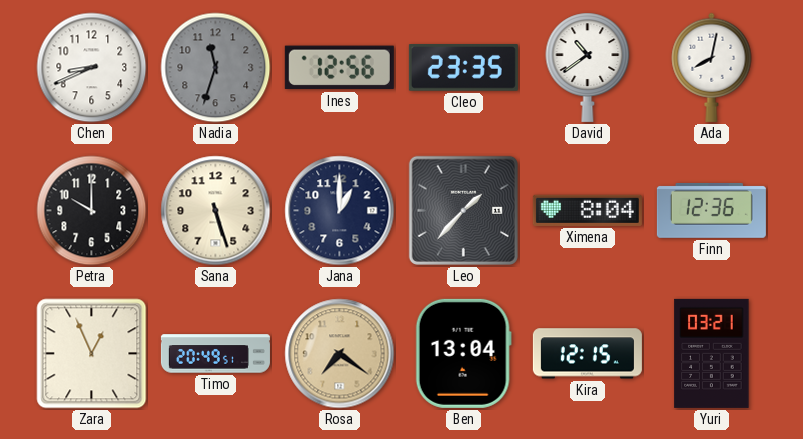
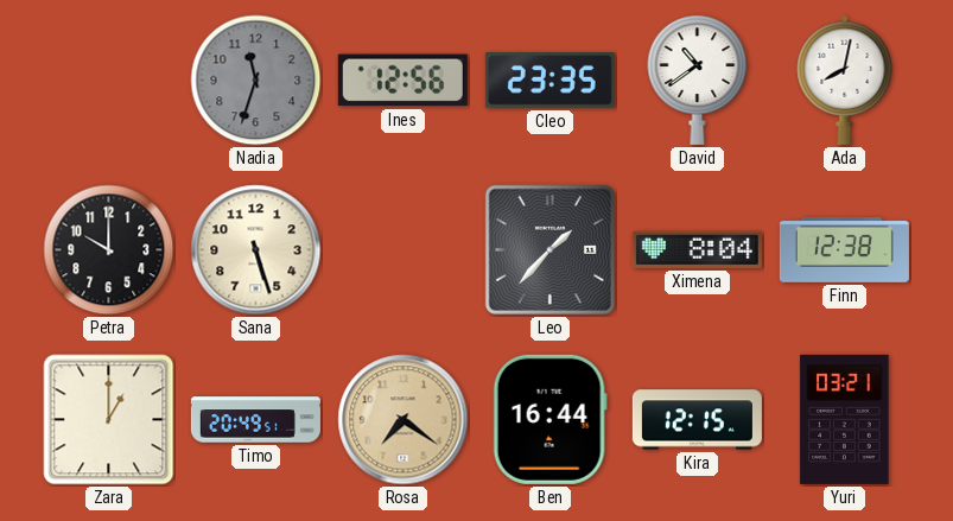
Chen: 8:41 -> none (92, 68)
Jana: 1:00 -> none (340, 211)
Finn: 12:36 -> 12:38 (844, 249)
Zara: 12:56 -> 1:00 (109, 420)
Ben: 13:04 -> 16:44 (549, 419)
